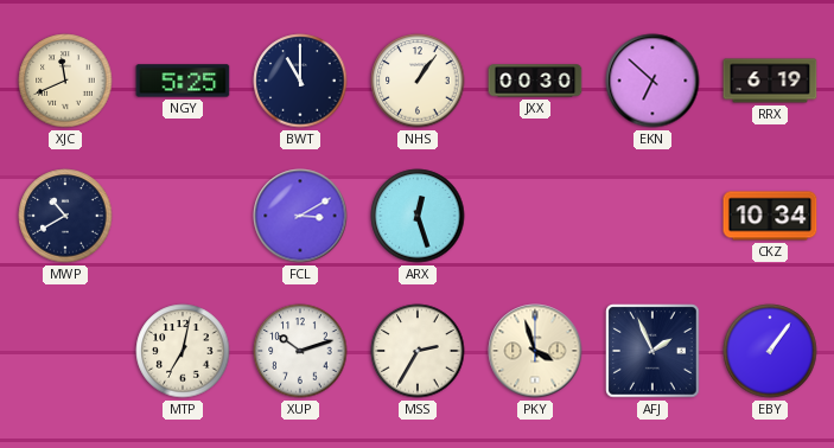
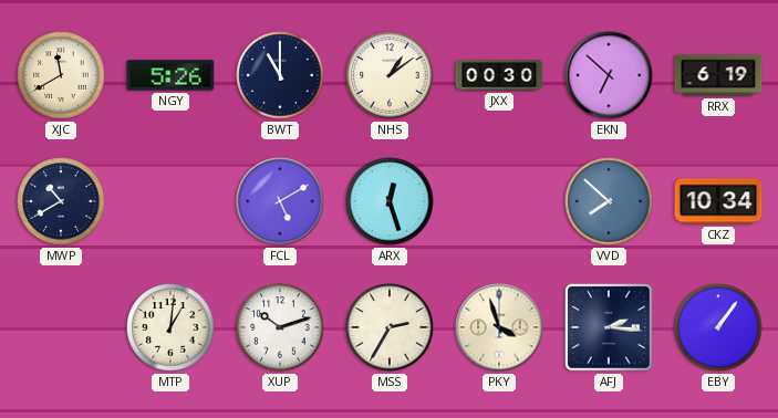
XJC: 11:41 -> 11:40 (61, 75)
NGY: 5:25 -> 5:26 (170, 75)
NHS: 1:06 -> 1:09 (390, 75)
FCL: 3:10 -> 5:10 (280, 201)
VVD: none -> 7:52 (609, 201)
MTP: 7:02 -> 1:01 (170, 327)
AFJ: 1:56 -> 2:16 (609, 327)
